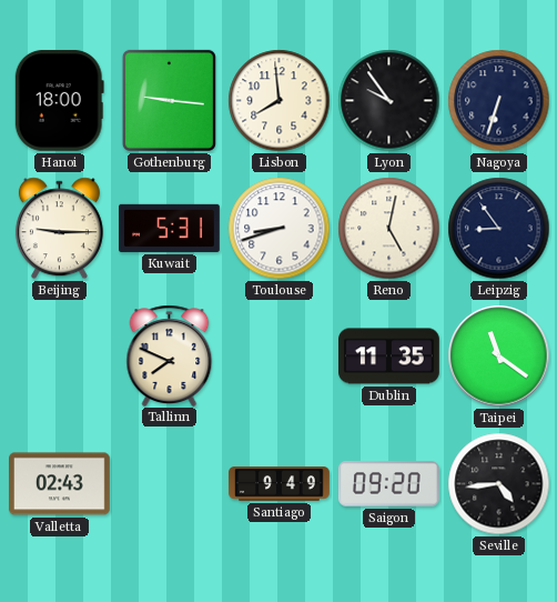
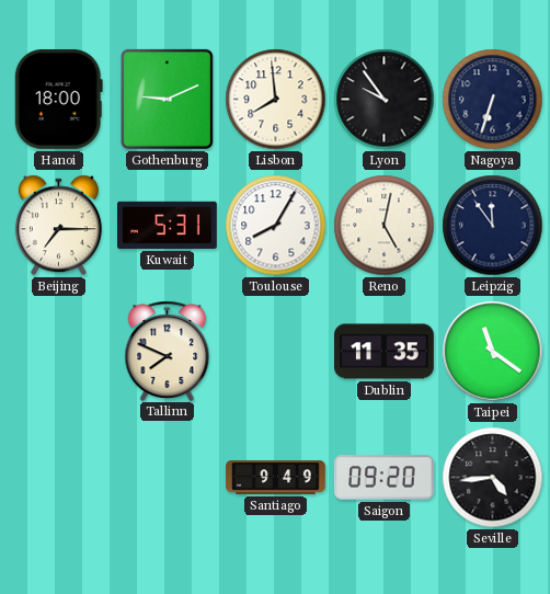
Gothenburg: 9:16 -> 9:11 (167, 99)
Beijing: 9:15 -> 7:15 (58, 226)
Toulouse: 8:42 -> 8:05 (276, 226)
Leipzig: 8:54 -> 11:54 (493, 226)
Valletta: 02:43 -> none (60, 484)
